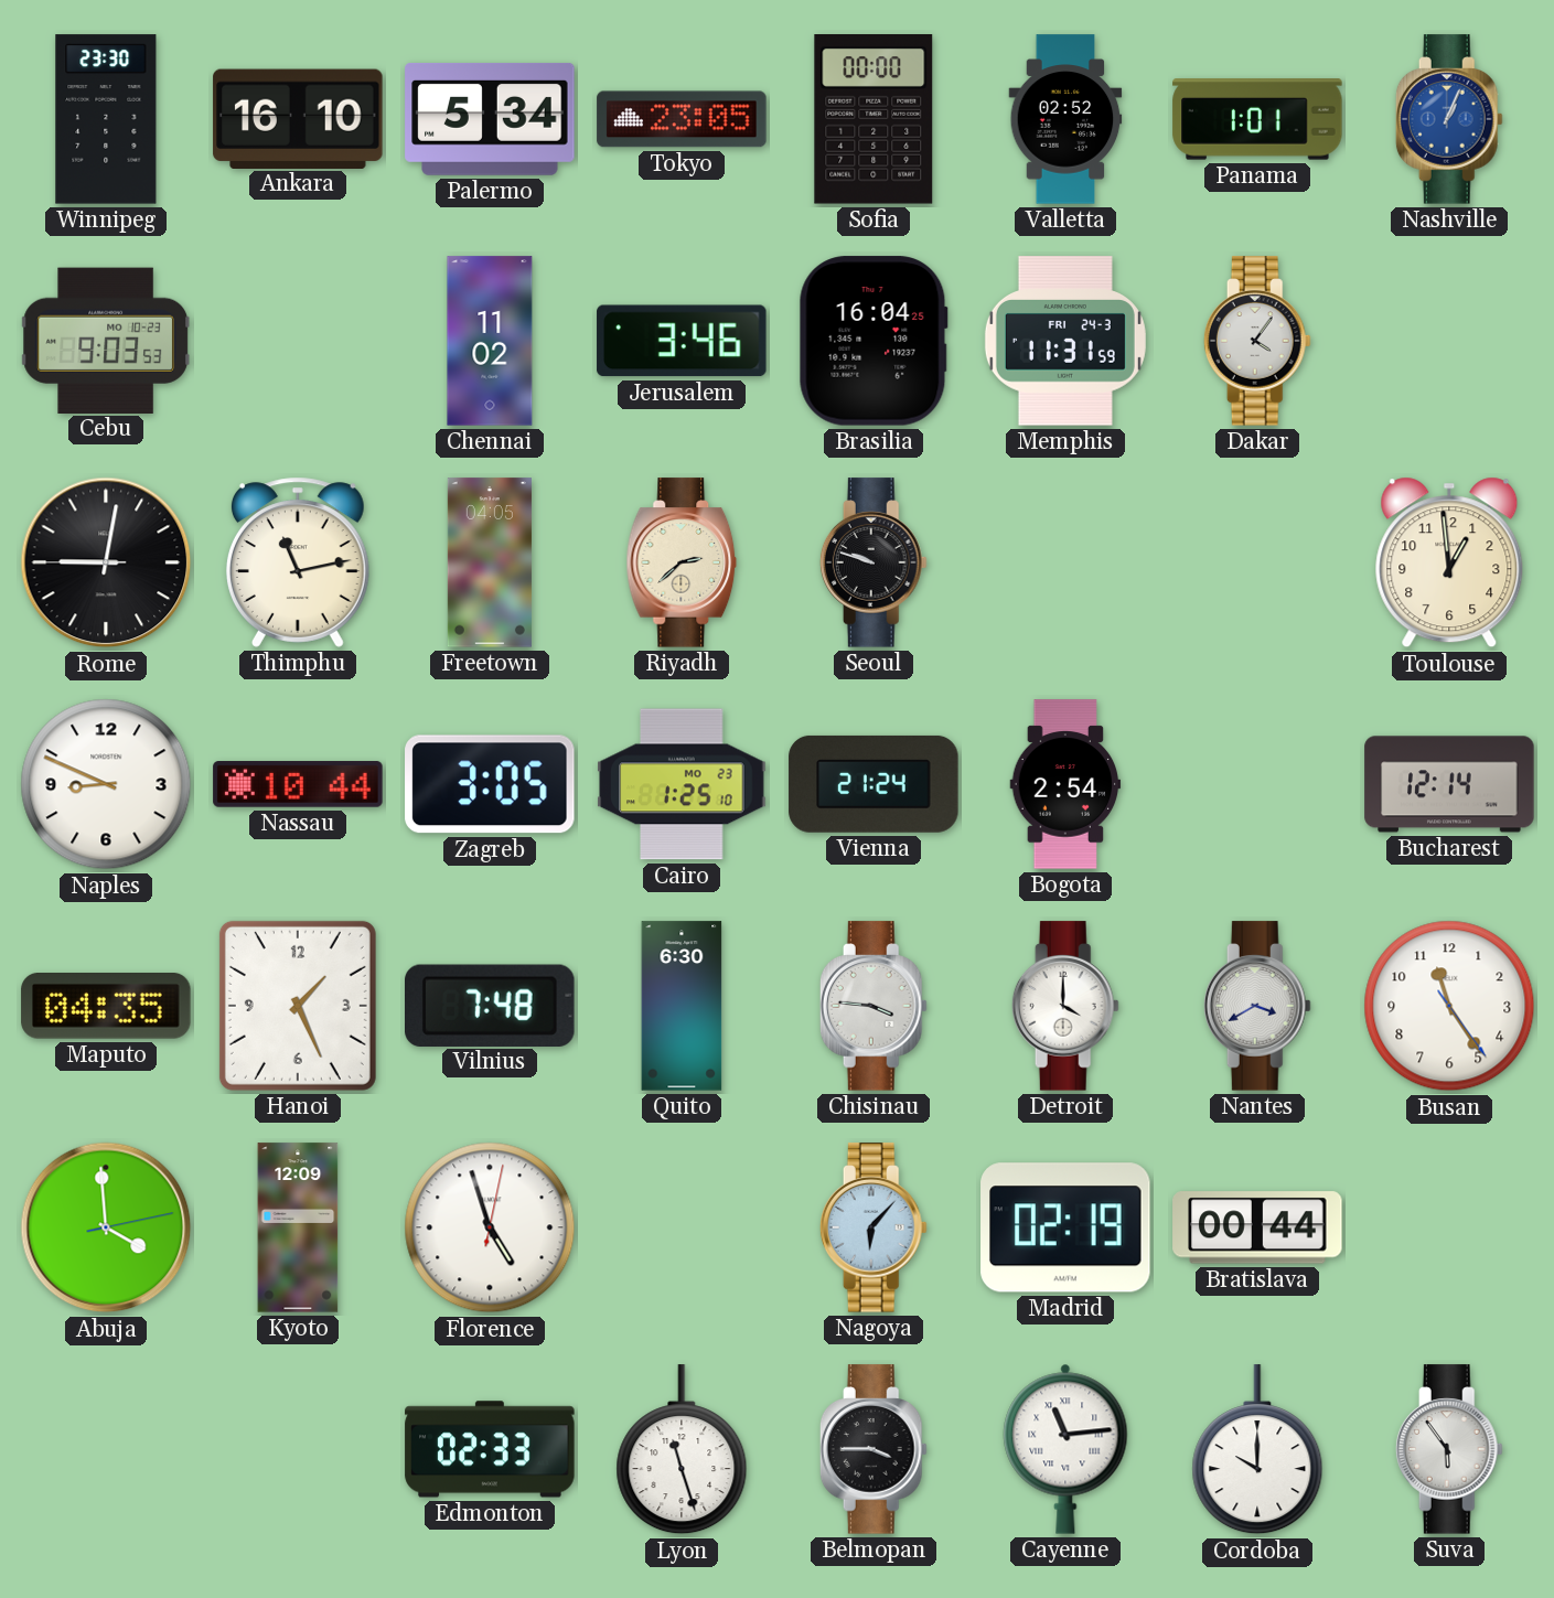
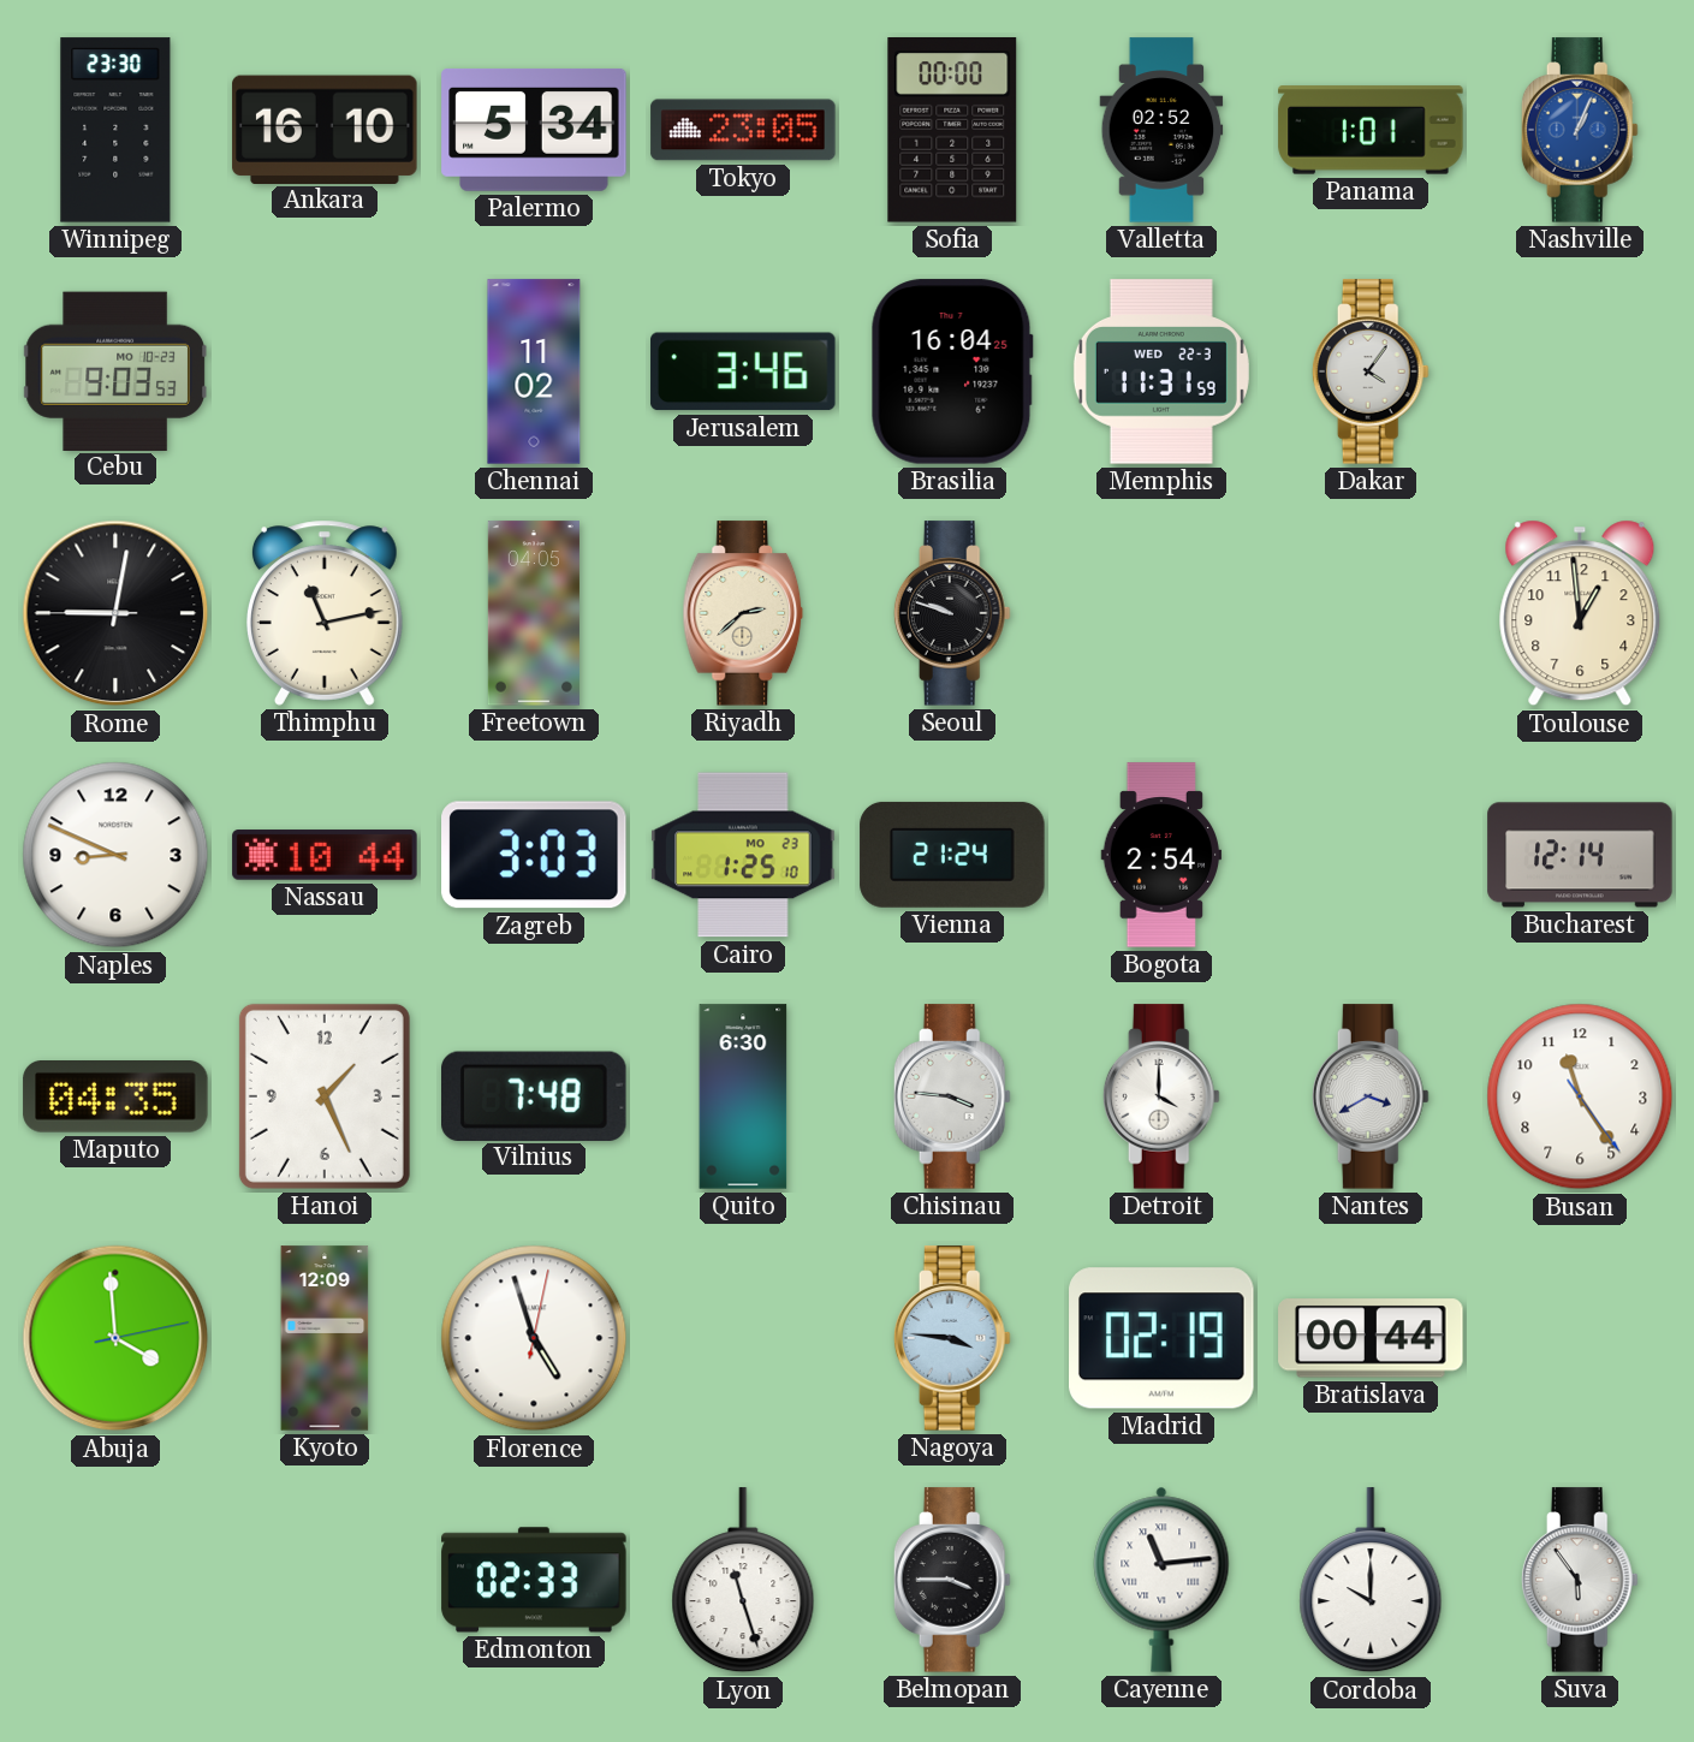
Memphis date: FRI 24-3 -> WED 22-3 (1161, 371)
Zagreb: 3:05 -> 3:03 (534, 855)
Nagoya: 6:07 -> 3:46 (952, 1338)
